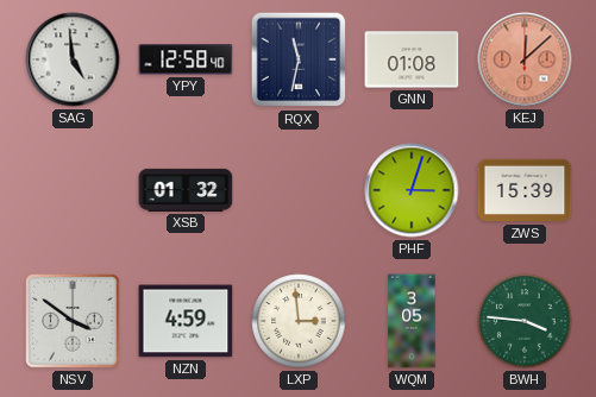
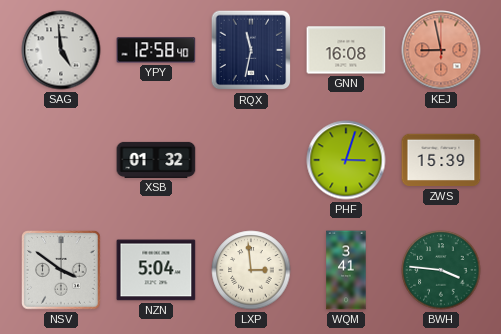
GNN: 01:08 -> 16:08 (346, 50)
KEJ: 12:08 -> 8:58 (441, 50)
NZN: 4:59 -> 5:04 (156, 270)
WQM: 3:05 -> 3:41 (346, 270)
